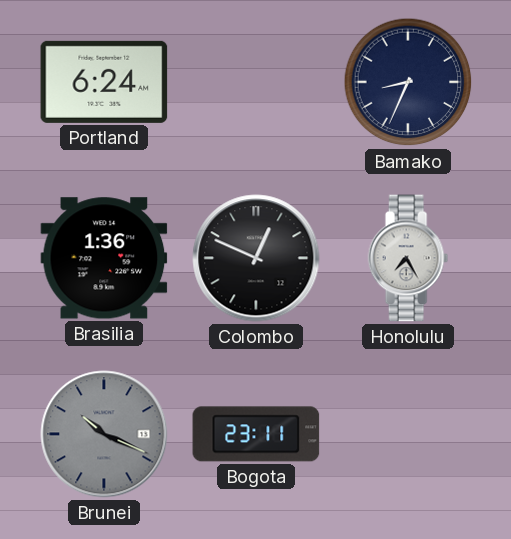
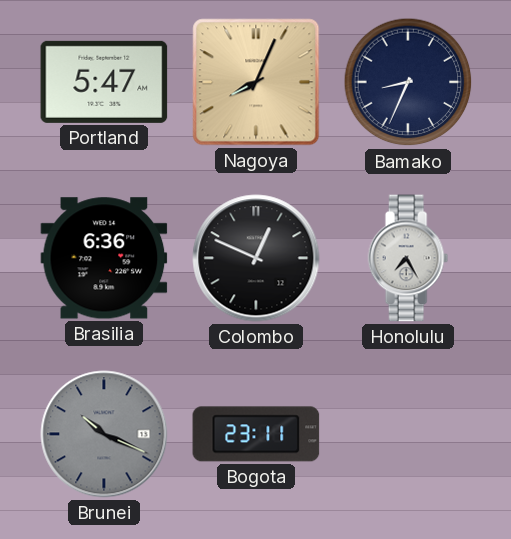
Portland: 6:24 -> 5:47 (104, 82)
Nagoya: none -> 8:04 (256, 82)
Brasilia: 1:36 -> 6:36 (104, 258)
